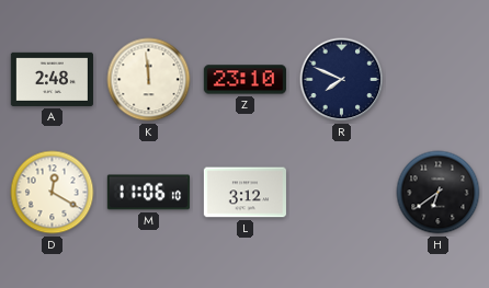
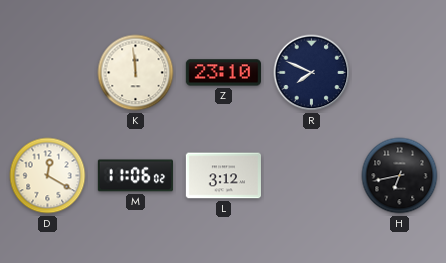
A: 2:48 -> none (52, 79)
M: 11:06:10 -> 11:06:02 (135, 176)
H: 6:39 -> 6:43 (400, 176)
